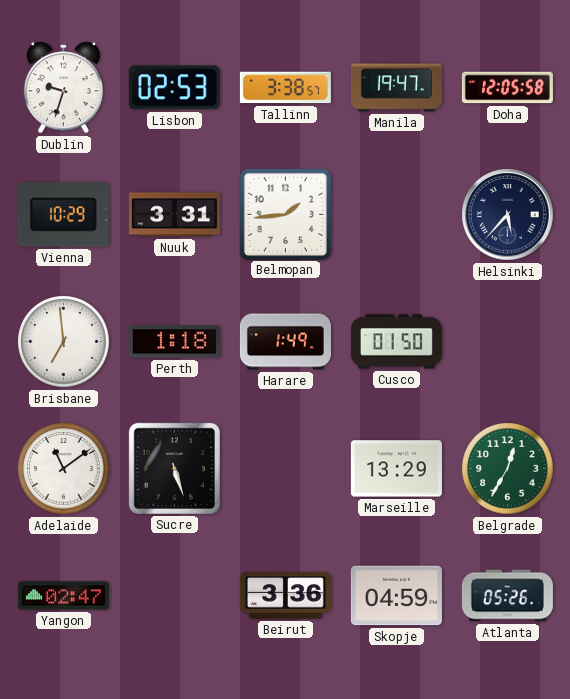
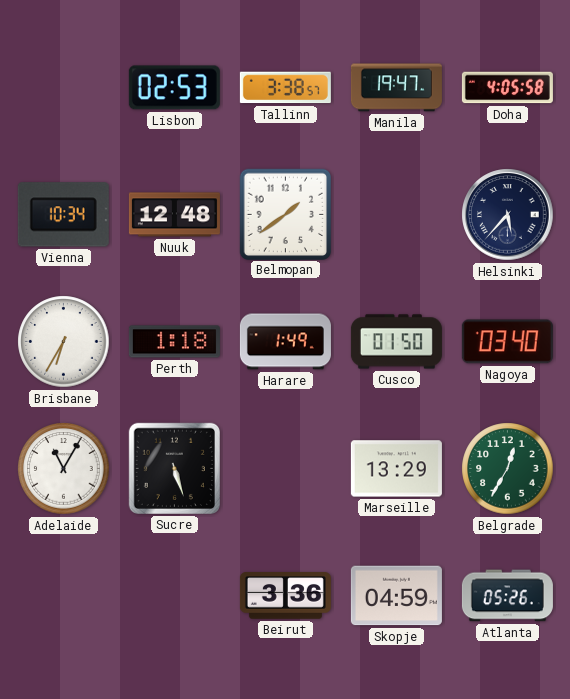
Dublin: 9:33 -> none (63, 88)
Doha: 12:05 -> 4:05 (507, 88)
Vienna: 10:29 -> 10:34 (63, 215)
Nuuk: 3:31 -> 12:48 (174, 215)
Belmopan: 1:44 -> 1:39 (285, 214)
Brisbane: 6:59 -> 6:35 (64, 342)
Nagoya: none -> 03:40 (507, 342)
Adelaide: 11:09 -> 11:05 (64, 469)
Yangon: 02:47 -> none (63, 596)
